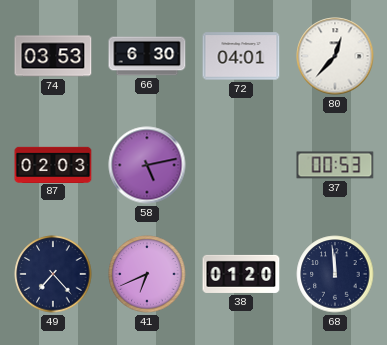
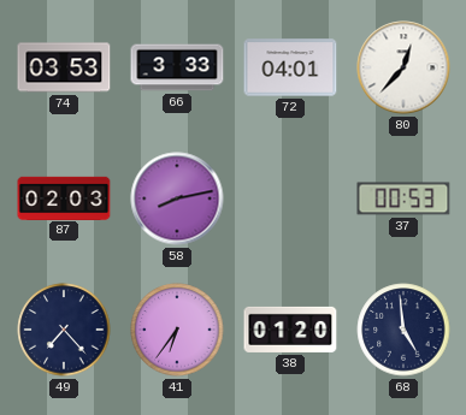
66: 6:30 -> 3:33 (177, 67)
58: 5:13 -> 8:13 (177, 198)
41: 6:41 -> 6:36 (177, 330)
68: 11:59 -> 4:59 (403, 330)
